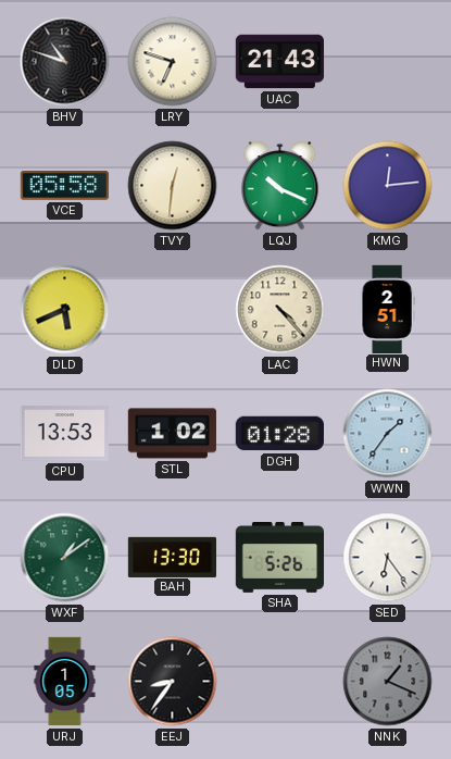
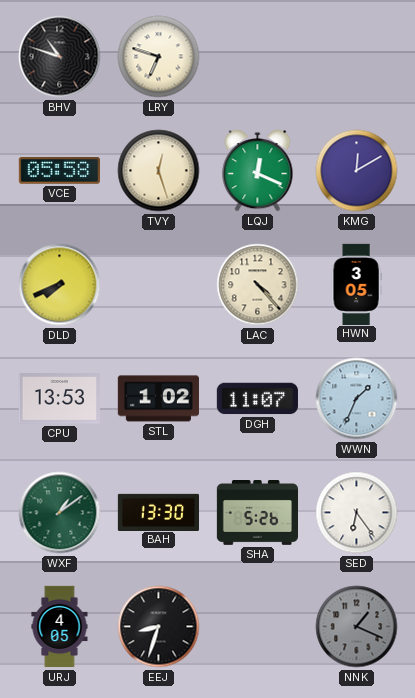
UAC: 21:43 -> none (279, 62)
TVY: 12:31 -> 12:27 (159, 171)
LQJ: 10:19 -> 12:19 (258, 171)
KMG: 12:14 -> 12:10 (357, 171)
DLD: 5:41 -> 7:41 (60, 285)
HWN: 2:51 -> 3:05 (356, 284)
DGH: 01:28 -> 11:07 (257, 399)
WWN: 1:36 -> 1:34 (357, 399)
URJ: 1:05 -> 4:05 (60, 627)
EEJ: 8:36 -> 8:33 (159, 627)
